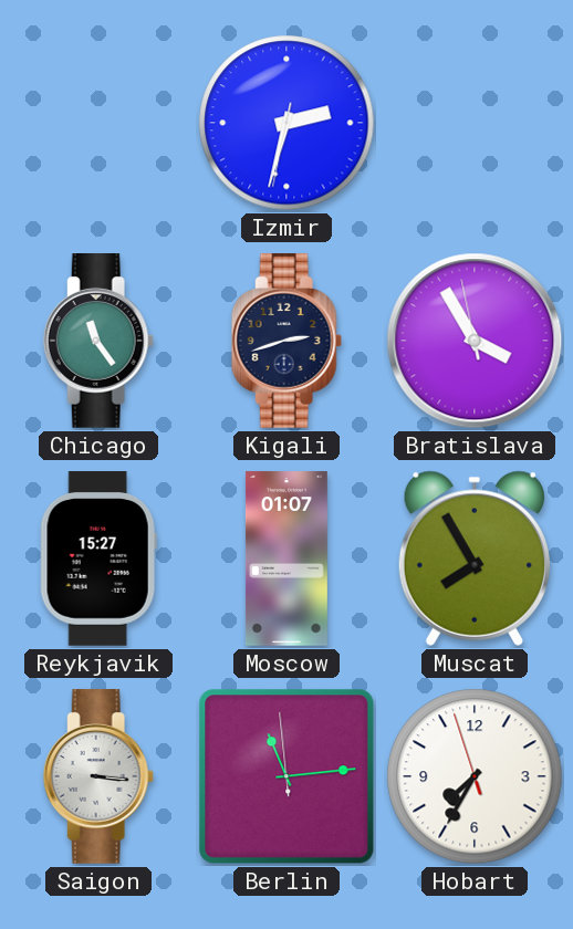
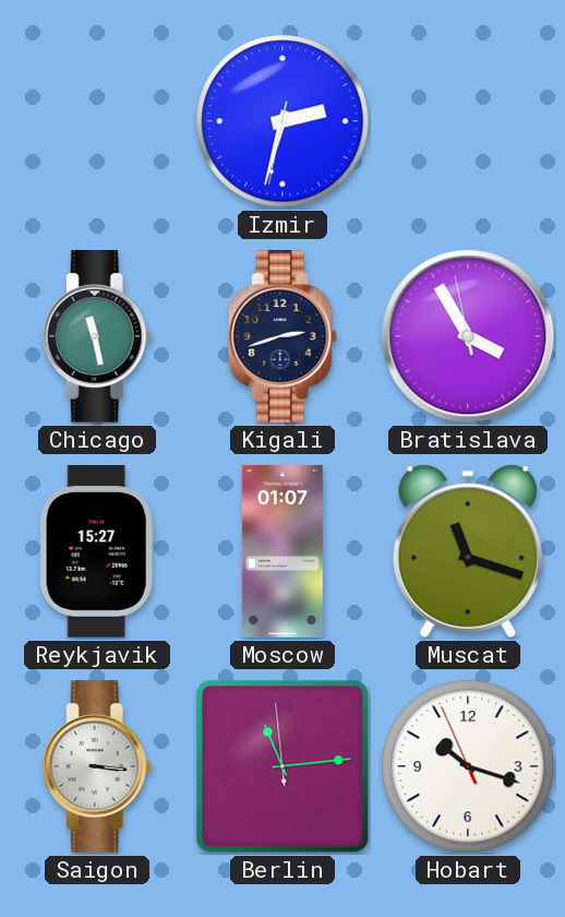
Chicago: 11:24 -> 11:28 (97, 336)
Muscat: 7:55 -> 11:18 (468, 551)
Hobart: 7:34 -> 10:17 (468, 766)
